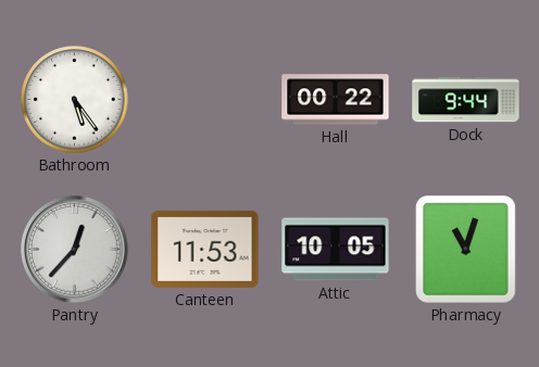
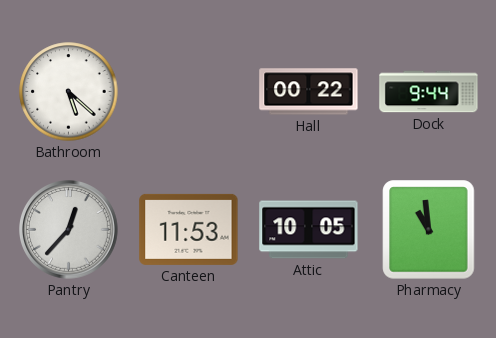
Bathroom: 5:24 -> 5:22 (69, 92)
Pharmacy: 11:03 -> 10:59 (429, 230)
